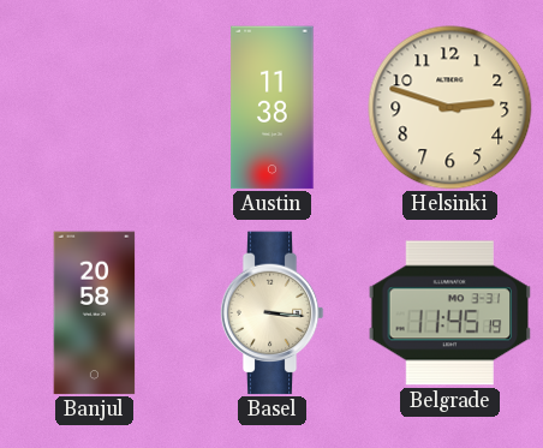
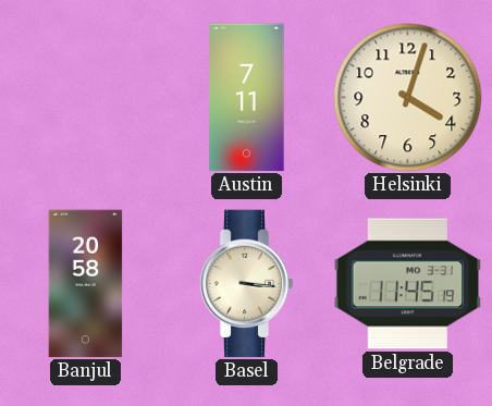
Austin: 11:38 -> 7:11 (247, 98)
Helsinki: 2:48 -> 4:03 (408, 98)
